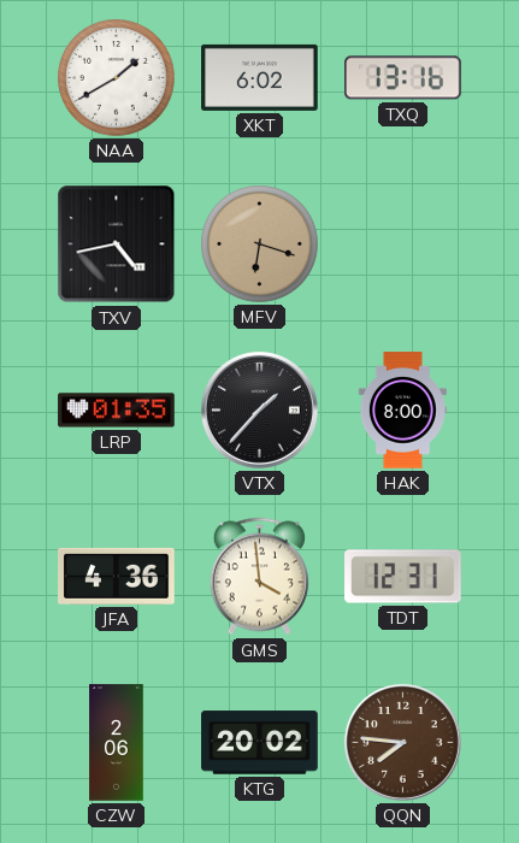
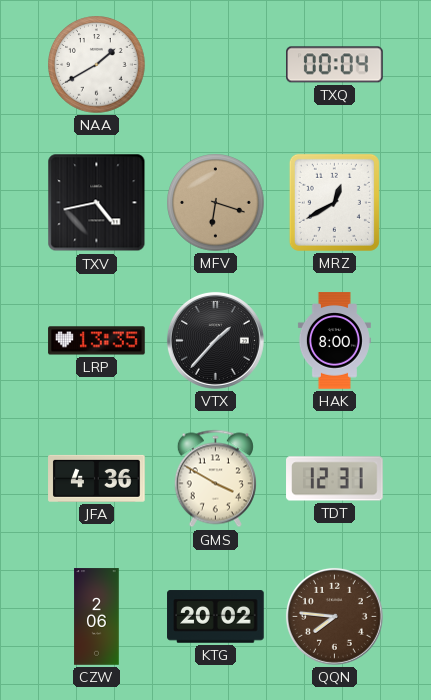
XKT: 6:02 -> none (260, 77)
TXQ: 13:16 -> 00:04 (335, 65)
MRZ: none -> 12:40 (334, 202)
LRP: 01:35 -> 13:35 (97, 341)
GMS: 3:59 -> 3:50 (215, 479)
